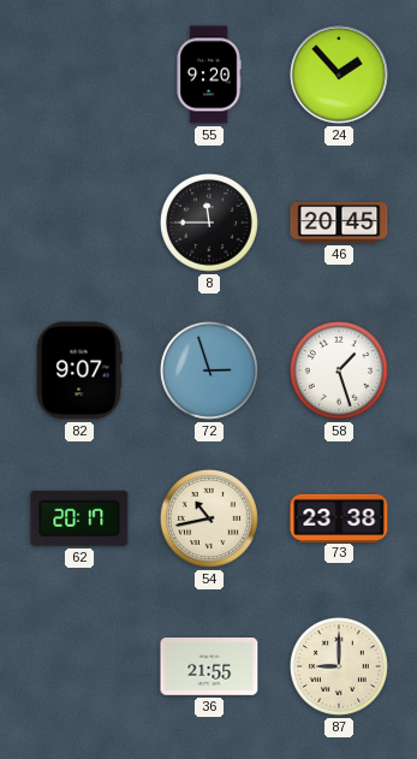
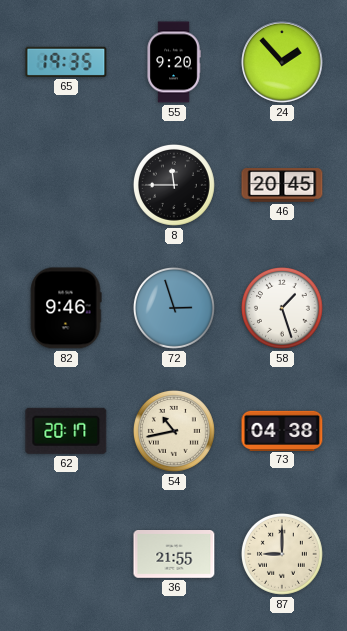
65: none -> 19:35 (66, 62)
82: 9:07 -> 9:46 (66, 308)
73: 23:38 -> 04:38 (282, 430)
